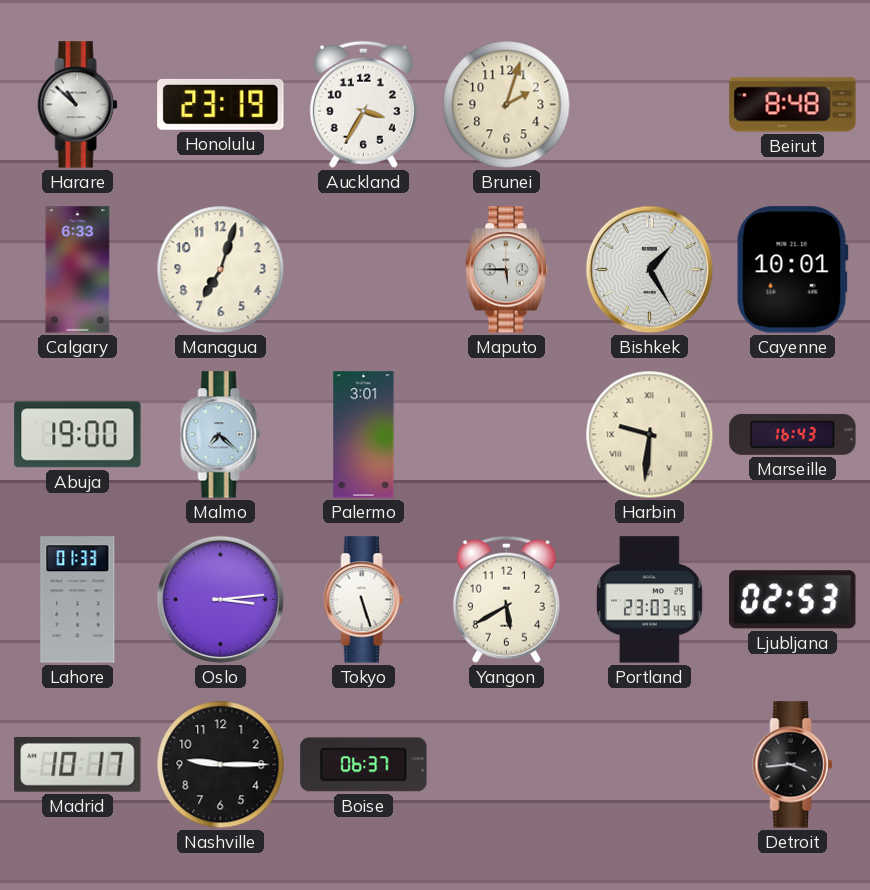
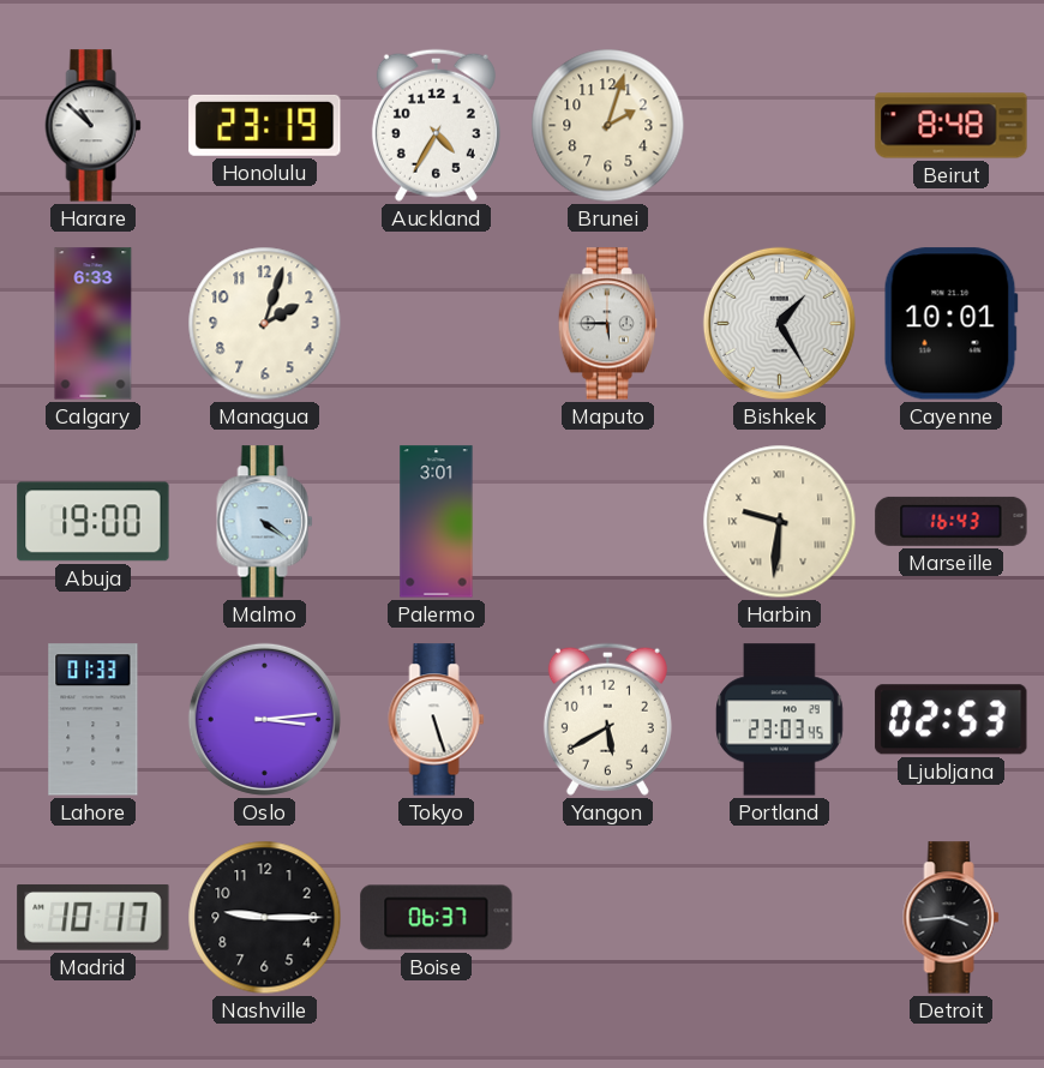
Auckland: 3:35 -> 4:35 (436, 125)
Managua: 7:03 -> 2:03 (265, 324)
Malmo: 7:22 -> 4:21 (265, 522)
